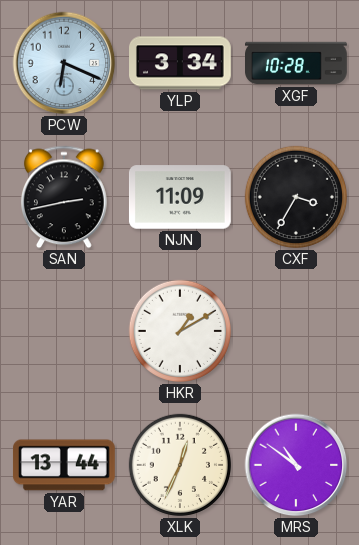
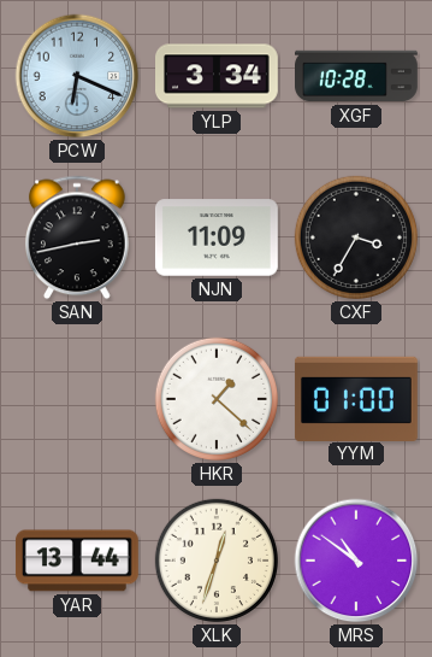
HKR: 1:10 -> 1:22 (217, 399)
YYM: none -> 01:00 (356, 398)
XLK: 12:34 -> 12:33 (217, 561)
